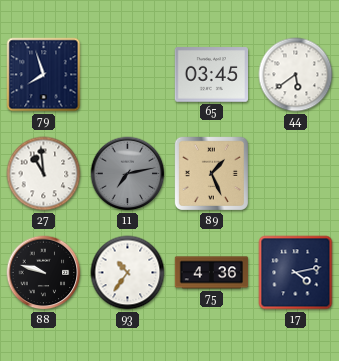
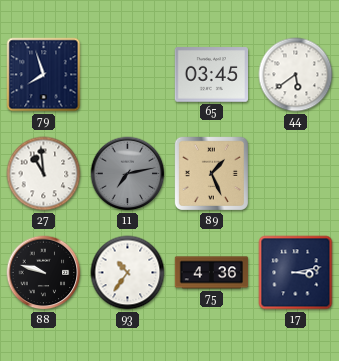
17: 4:13 -> 3:13 (296, 273)
